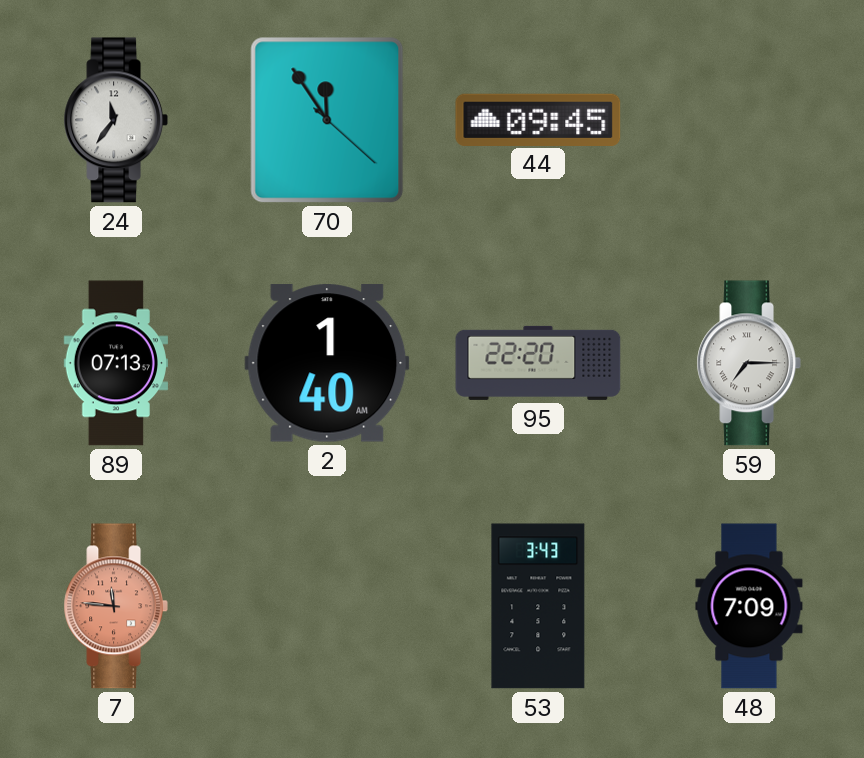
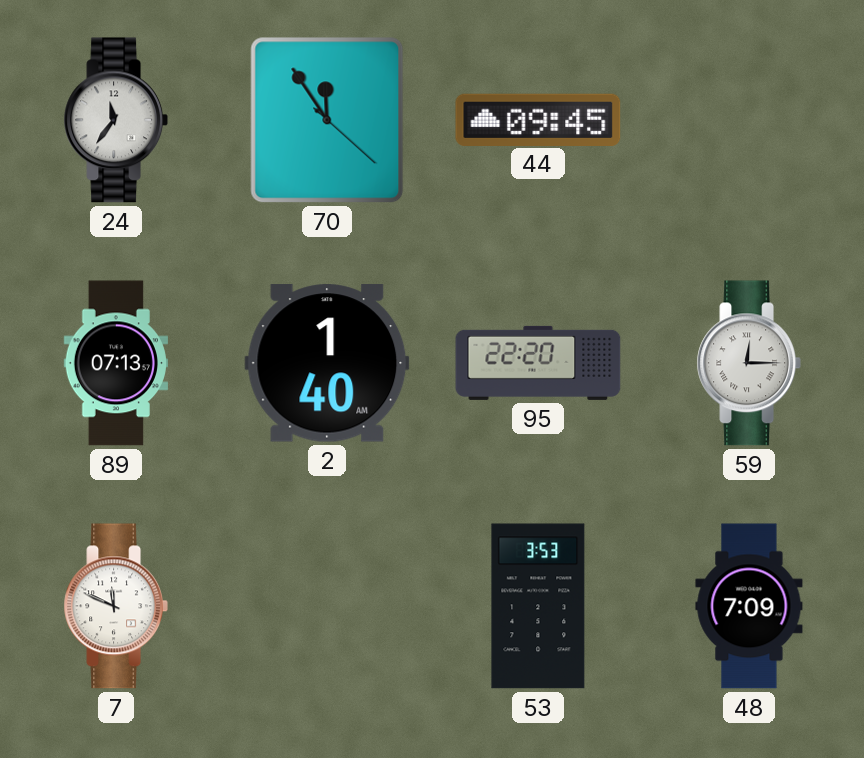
59: 7:15 -> 12:15 (748, 363)
7: 11:46 -> 11:49 (115, 606)
7 dial: salmon -> white (115, 606)
53: 3:43 -> 3:53 (538, 606)
